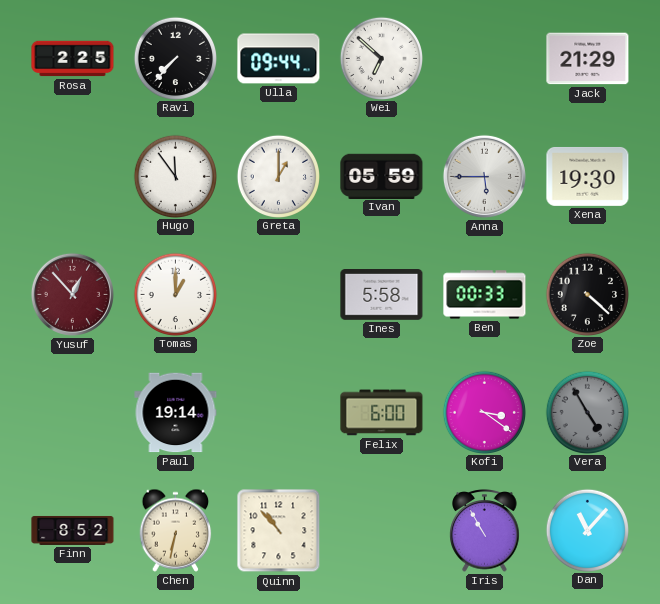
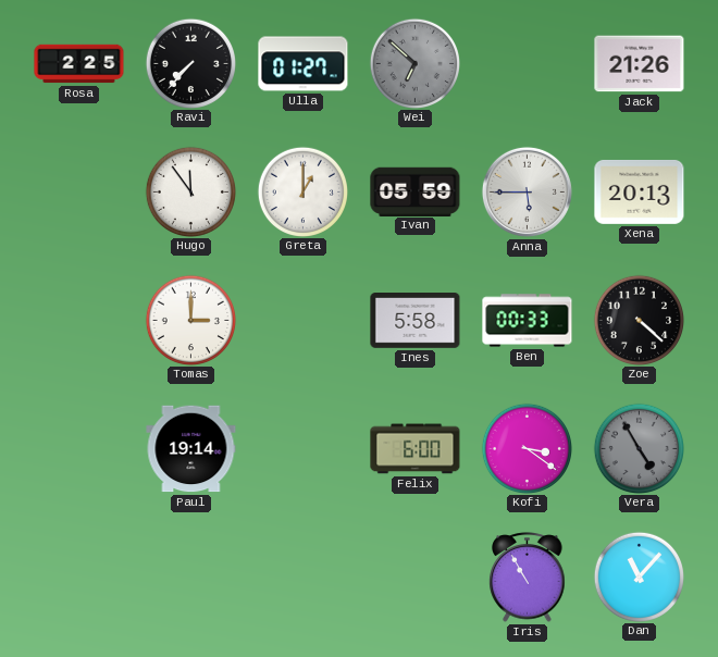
Ulla: 09:44 -> 01:27 (304, 64)
Wei dial: white -> grey (414, 63)
Jack: 21:29 -> 21:26 (640, 64)
Xena: 19:30 -> 20:13 (640, 191)
Yusuf: 12:53 -> none (72, 294)
Tomas: 1:00 -> 3:00 (190, 320)
Finn: 8:52 -> none (73, 530)
Chen: 6:32 -> none (176, 530)
Quinn: 10:53 -> none (279, 531)
